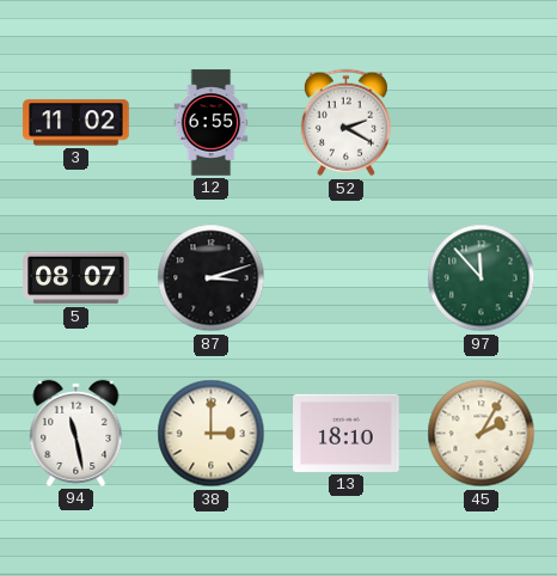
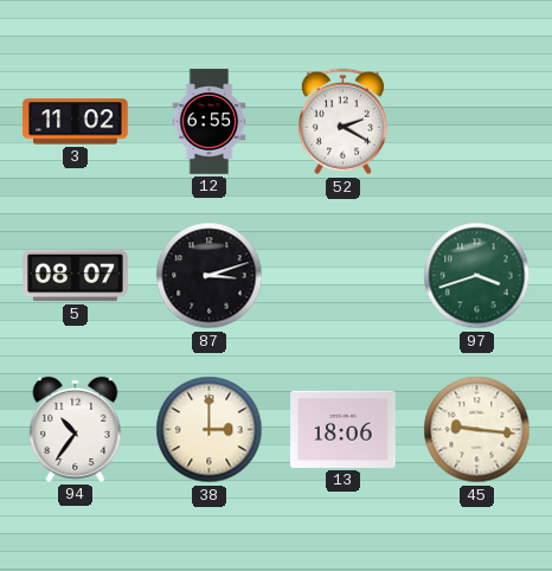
97: 11:53 -> 3:42 (477, 276)
94: 11:28 -> 10:36 (76, 429)
13: 18:10 -> 18:06 (344, 429)
45: 2:05 -> 9:16 (477, 430)
